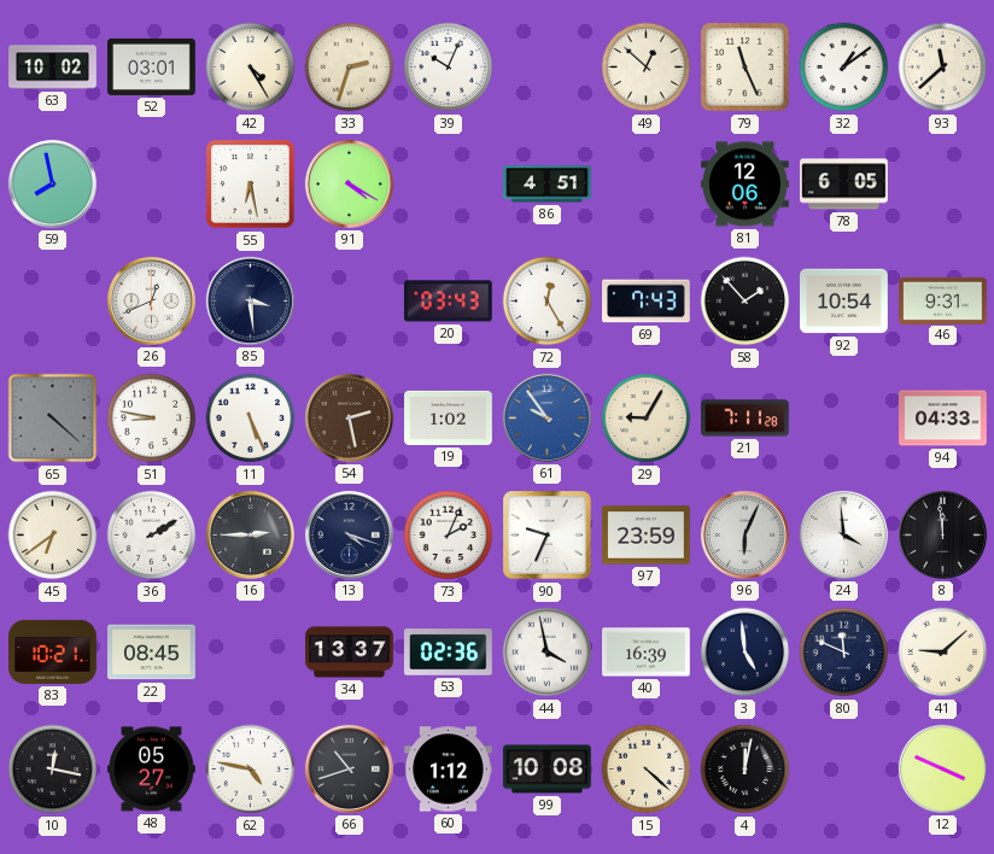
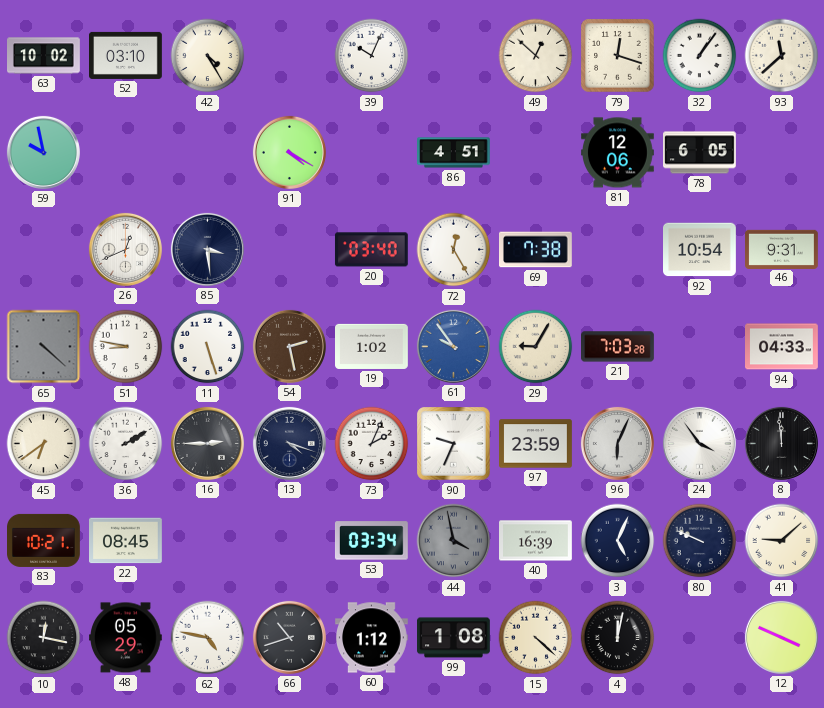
52: 03:01 -> 03:10 (126, 55)
33: 2:33 -> none (350, 68)
79: 11:26 -> 12:18 (618, 56)
32: 1:09 -> 1:06 (700, 56)
59: 7:58 -> 9:58 (43, 152)
55: 6:28 -> none (251, 185)
20: 03:43 -> 03:40 (371, 250)
69: 7:43 -> 7:38 (536, 250)
58: 1:53 -> none (745, 302)
11: 5:26 -> 5:27 (208, 347)
21: 7:11 -> 7:03 (618, 347)
24: 3:59 -> 3:54 (699, 443)
34: 13:37 -> none (350, 653)
53: 02:36 -> 03:34 (372, 541)
44 dial: white -> grey (454, 541)
3: 4:59 -> 5:04 (618, 541)
80: 11:49 -> 9:49 (700, 541)
48: 05:27 -> 05:29 (126, 638)
99: 10:08 -> 1:08 (454, 638)
